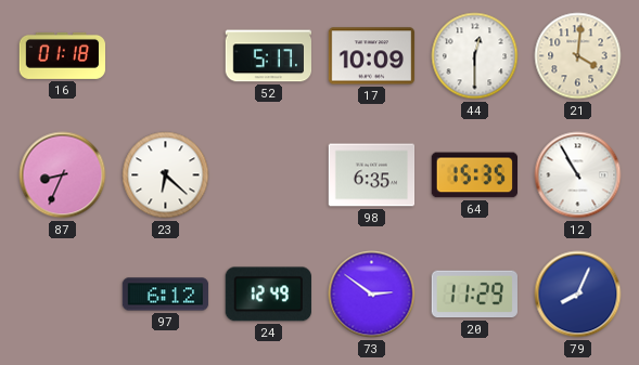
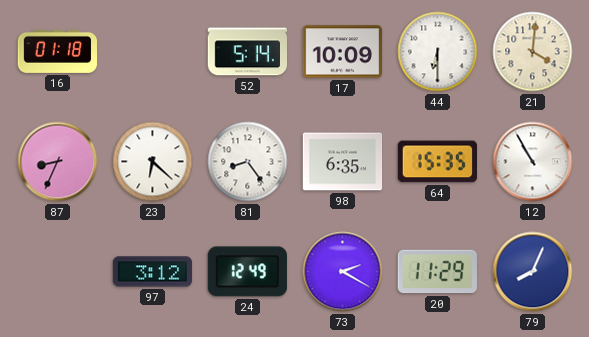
52: 5:17 -> 5:14 (247, 52)
44: 12:30 -> 6:30 (438, 52)
81: none -> 8:24 (248, 162)
97: 6:12 -> 3:12 (153, 272)
73: 2:51 -> 2:20 (343, 272)
